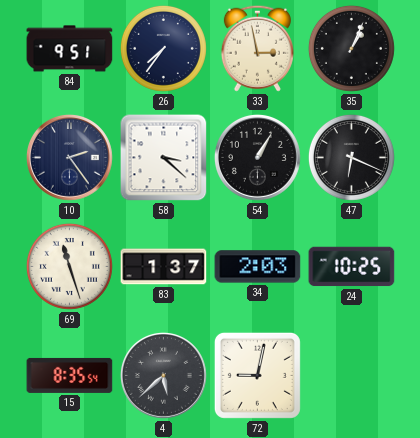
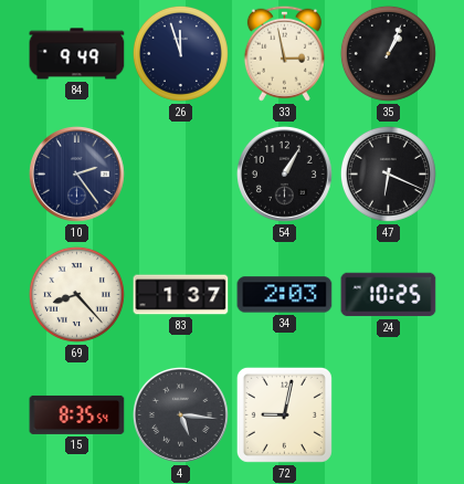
84: 9:51 -> 9:49 (77, 54)
26: 7:36 -> 11:57 (180, 53)
58: 3:22 -> none (164, 158)
69: 11:27 -> 8:23 (76, 294)
4: 5:38 -> 5:16 (180, 414)
